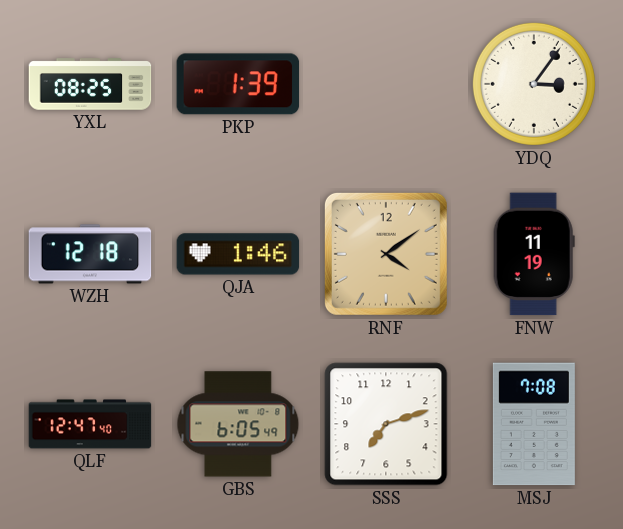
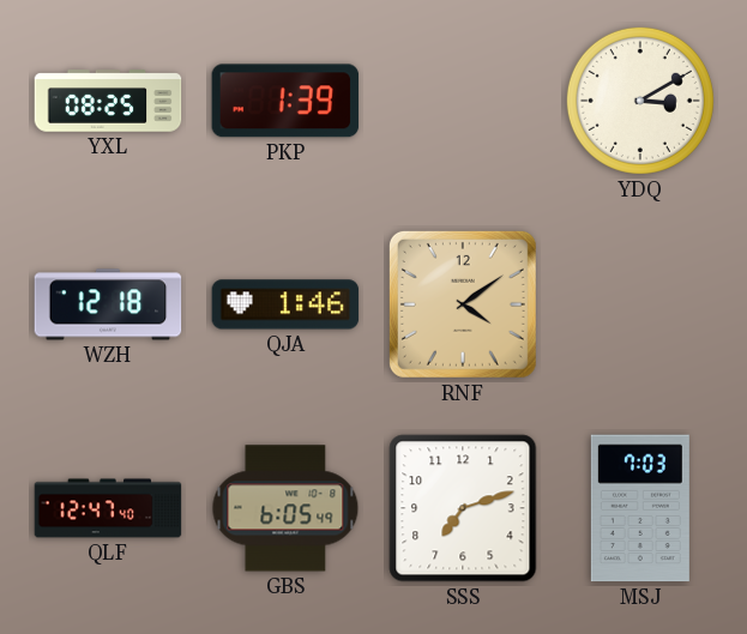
YDQ: 3:06 -> 3:10 (640, 101)
FNW: 11:19 -> none (534, 254)
MSJ: 7:08 -> 7:03 (640, 508)
